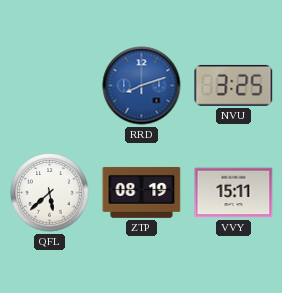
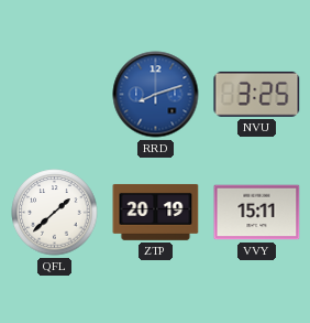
QFL: 5:38 -> 1:38 (55, 213)
ZTP: 08:19 -> 20:19 (156, 212)
